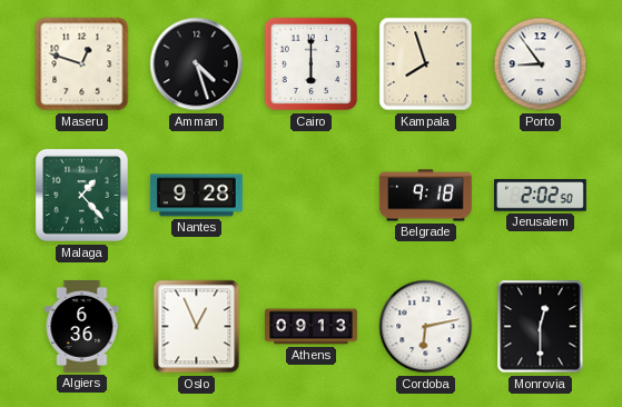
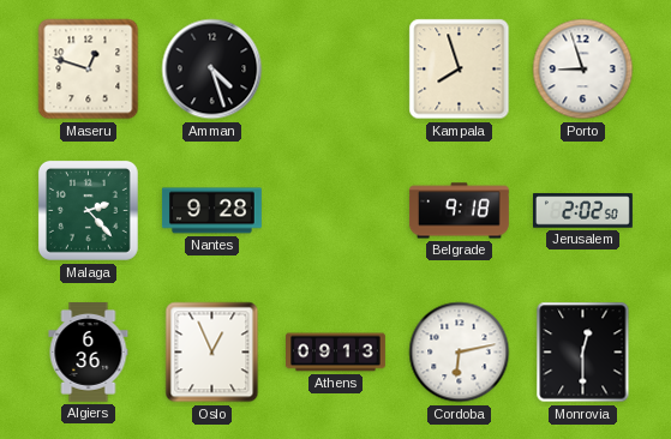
Cairo: 6:00 -> none (312, 64)
Porto: 8:54 -> 8:57 (583, 70)
Malaga: 1:23 -> 2:23 (88, 210)
